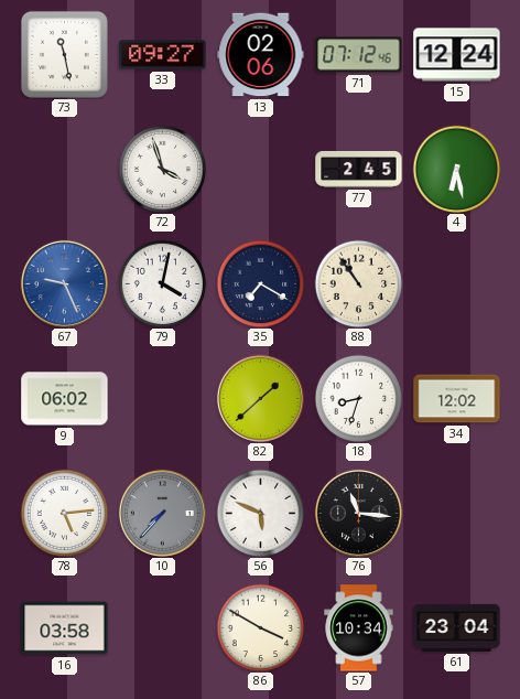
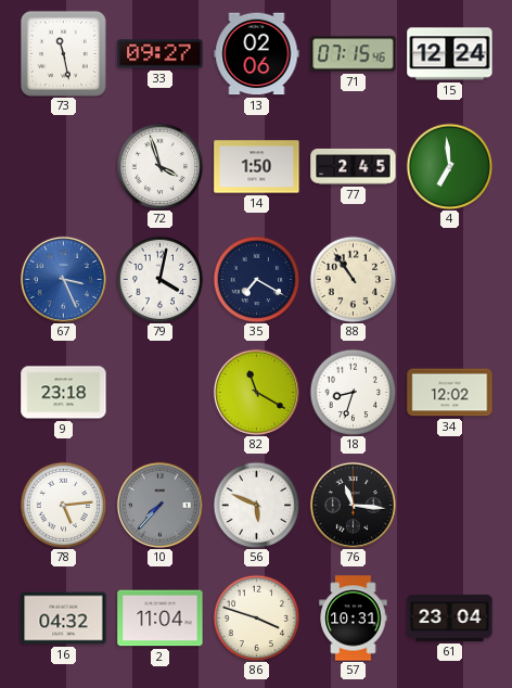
71: 07:12 -> 07:15 (354, 54)
14: none -> 1:50 (257, 167)
4: 6:28 -> 6:59 (449, 166)
67: 9:26 -> 3:26 (63, 279)
9: 06:02 -> 23:18 (64, 393)
82: 1:38 -> 11:20 (256, 392)
16: 03:58 -> 04:32 (64, 619)
2: none -> 11:04 (161, 619)
86: 3:50 -> 3:48 (256, 617)
57: 10:34 -> 10:31 (354, 619)
